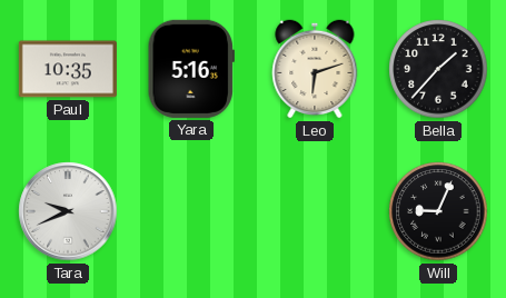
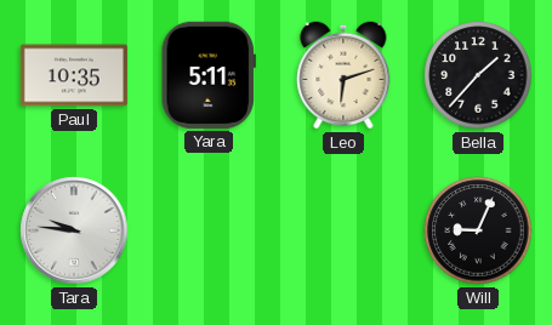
Yara: 5:16 -> 5:11 (209, 75)
Tara: 9:41 -> 9:46 (74, 230)
